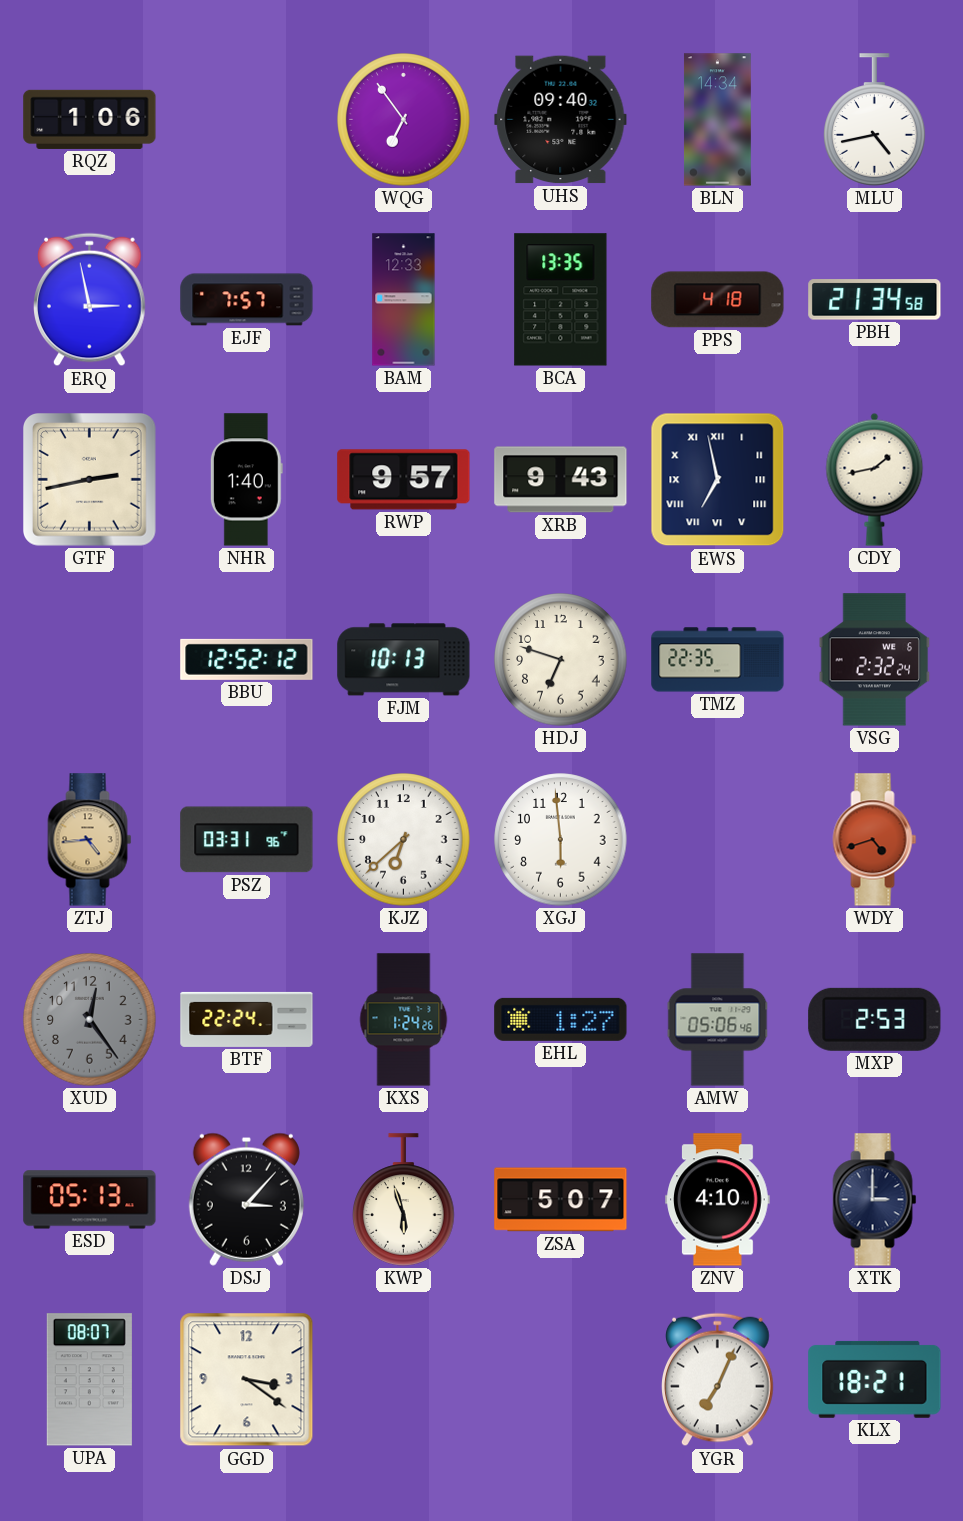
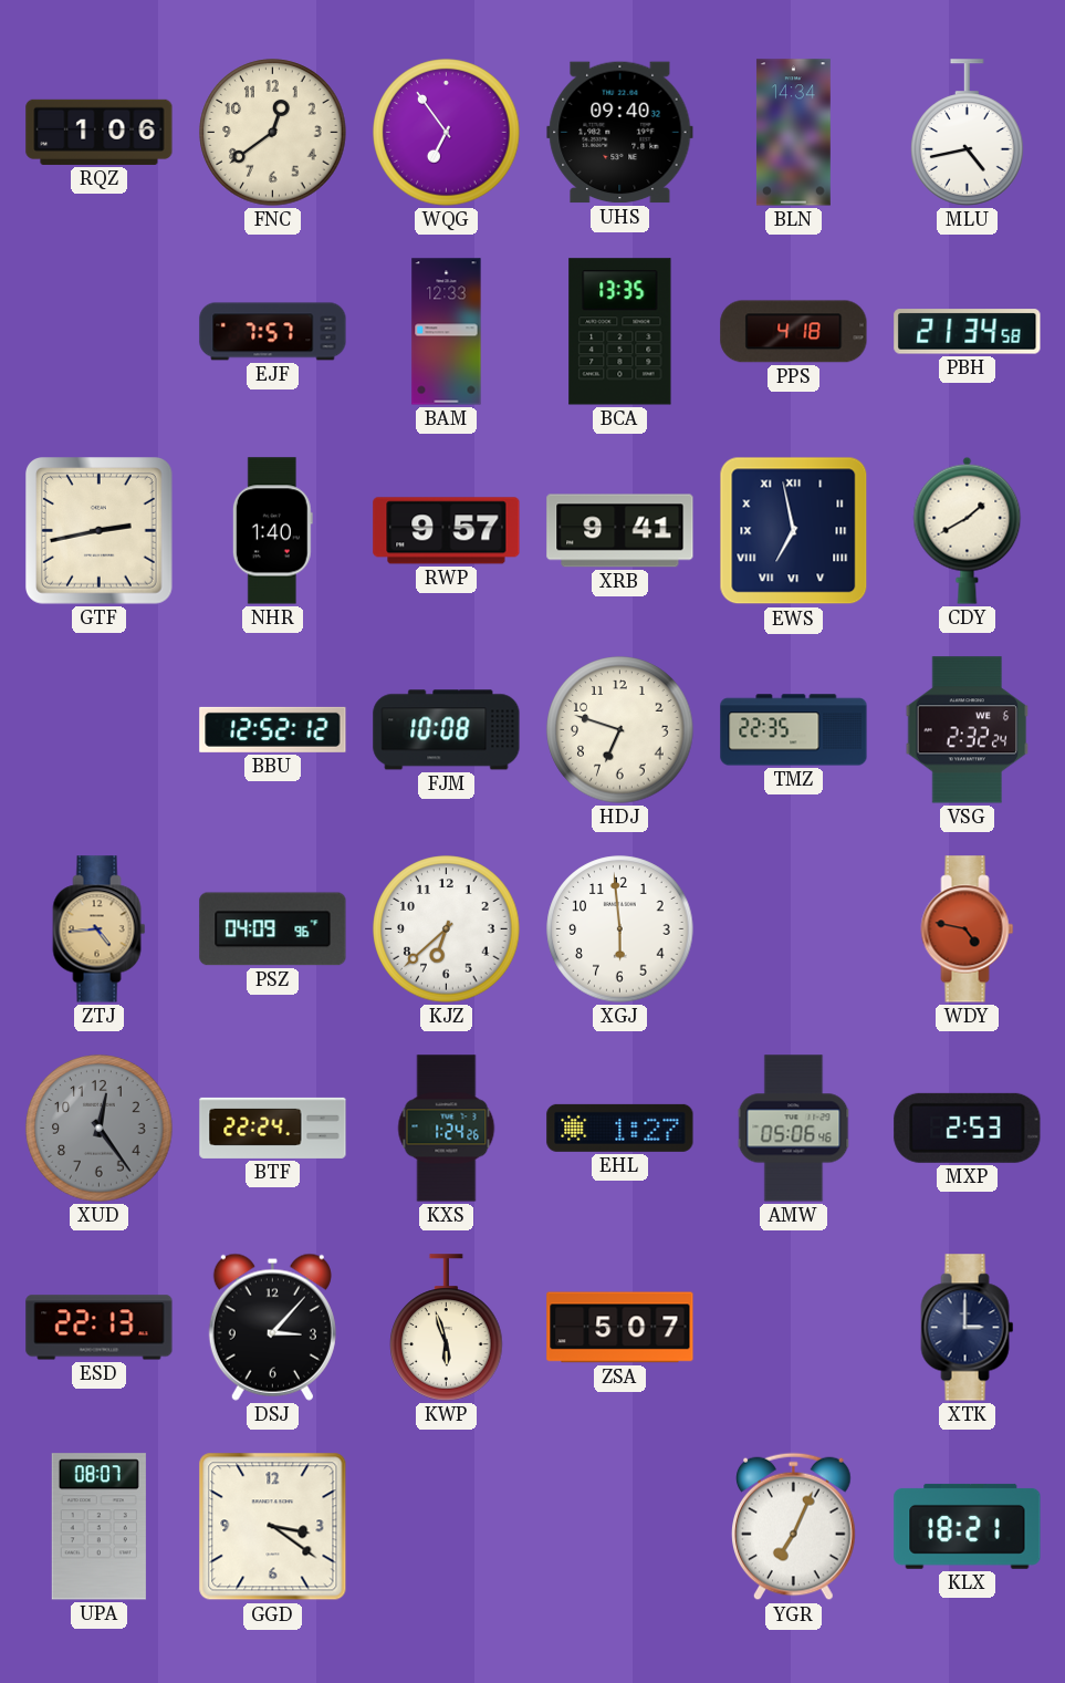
FNC: none -> 12:39 (273, 133)
ERQ: 2:58 -> none (90, 300)
XRB: 9:43 -> 9:41 (620, 531)
CDY: 1:43 -> 1:40 (968, 530)
FJM: 10:13 -> 10:08 (447, 730)
PSZ: 03:31 -> 04:09 (273, 929)
WDY: 4:42 -> 4:47 (968, 929)
ESD: 05:13 -> 22:13 (100, 1328)
ZNV: 4:10 -> none (718, 1200)
